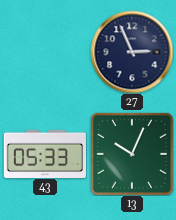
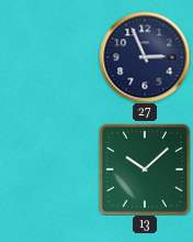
43: 05:33 -> none (44, 153)
13: 10:04 -> 10:08 (145, 169)
